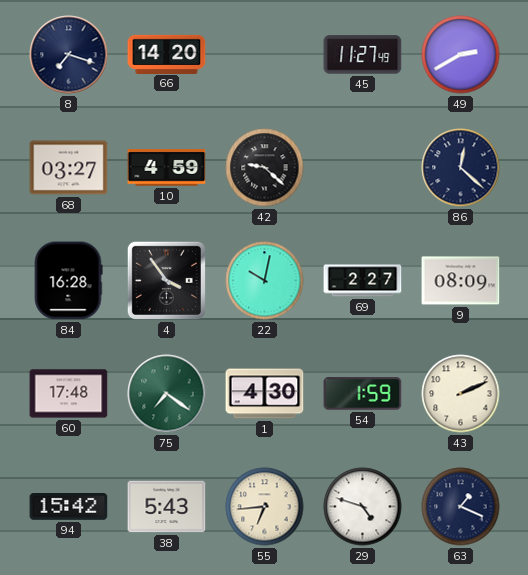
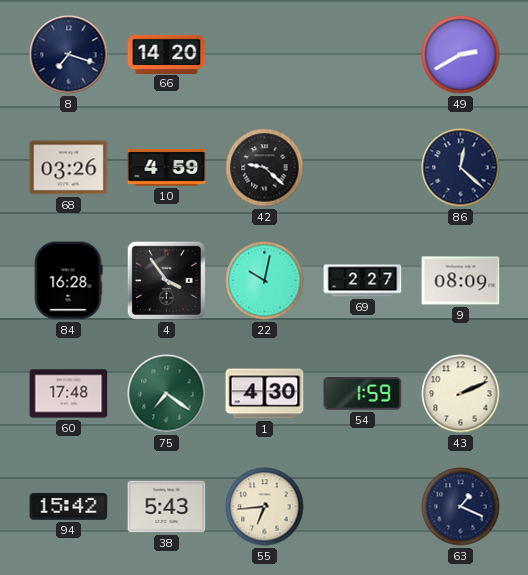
45: 11:27 -> none (363, 55)
68: 03:27 -> 03:26 (69, 168)
29: 4:48 -> none (363, 507)
